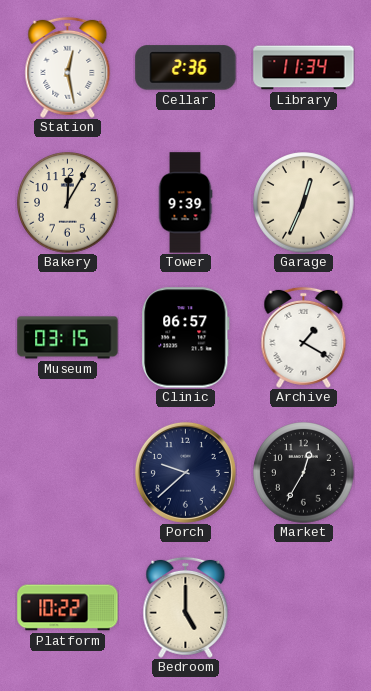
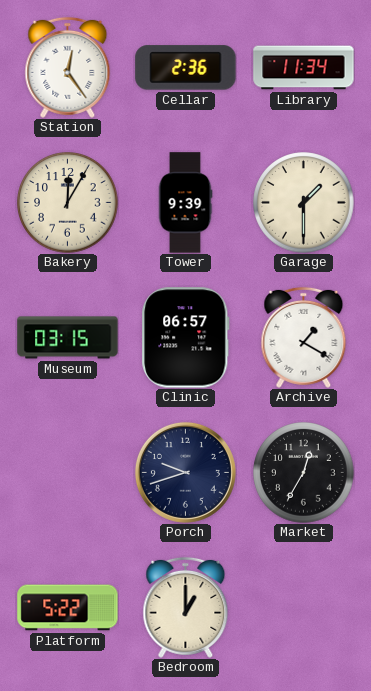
Station: 12:28 -> 12:24 (68, 67)
Garage: 12:34 -> 1:30 (304, 203)
Porch: 9:38 -> 9:42 (185, 472)
Platform: 10:22 -> 5:22 (68, 608)
Bedroom: 5:00 -> 1:00 (186, 607)
